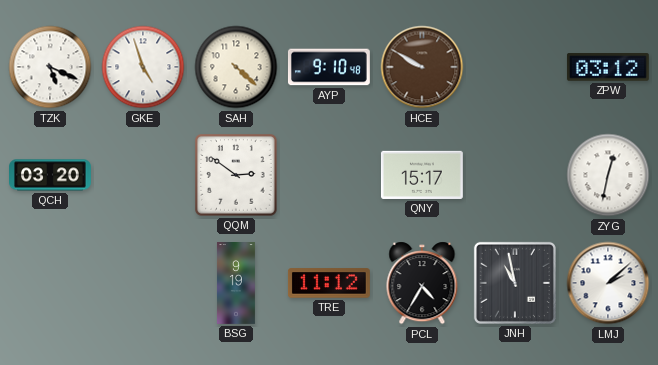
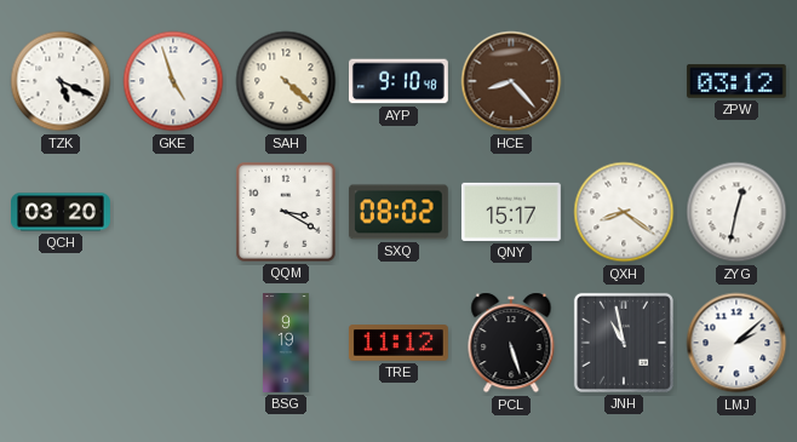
HCE: 9:50 -> 8:23 (511, 81)
QQM: 2:51 -> 3:20 (287, 213)
SXQ: none -> 08:02 (398, 212)
QXH: none -> 8:21 (624, 212)
PCL: 4:35 -> 5:27 (511, 343)
